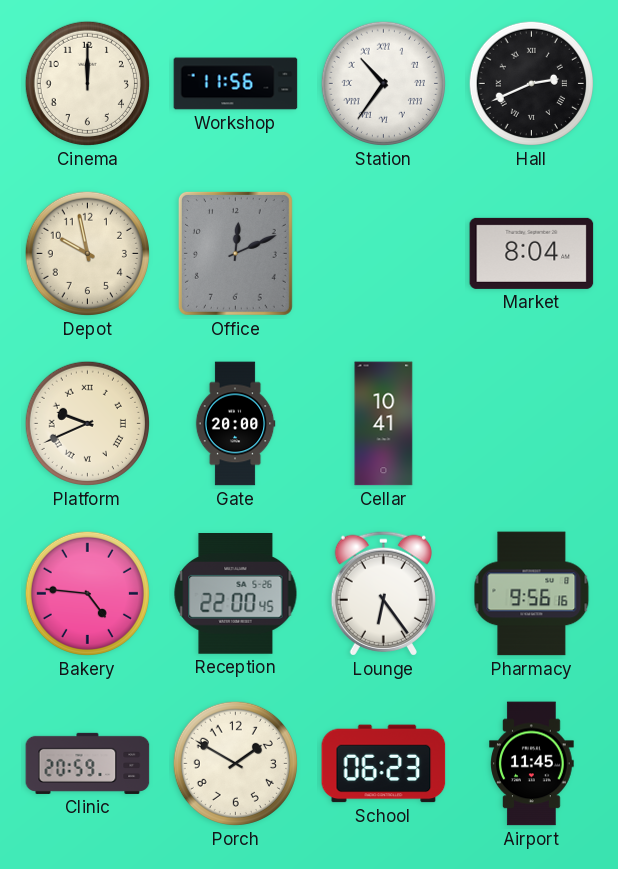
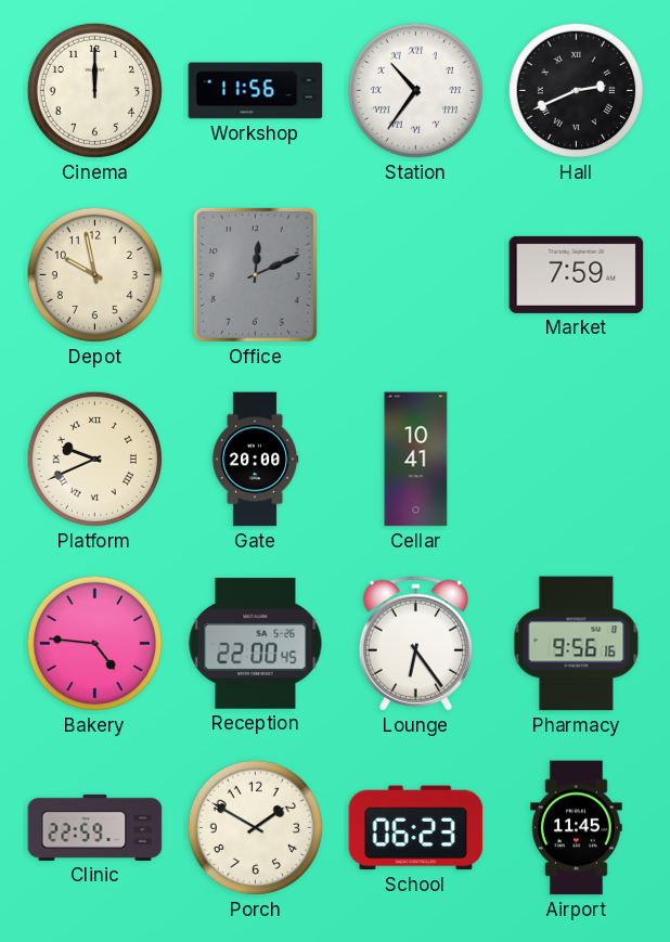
Market: 8:04 -> 7:59 (577, 274)
Clinic: 20:59 -> 22:59 (95, 827)
